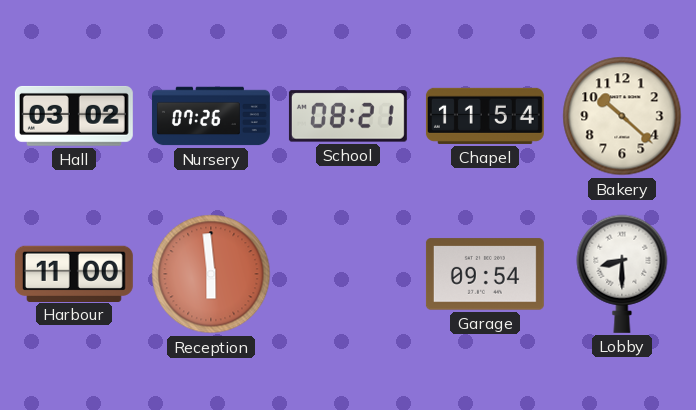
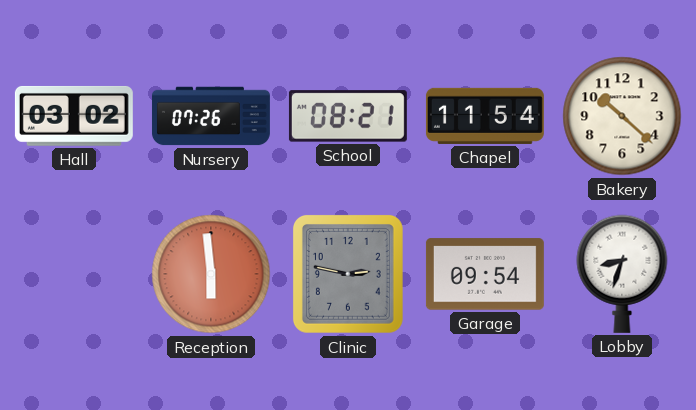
Harbour: 11:00 -> none (74, 273)
Clinic: none -> 2:47 (348, 274)
Lobby: 8:30 -> 8:33 (622, 274)
